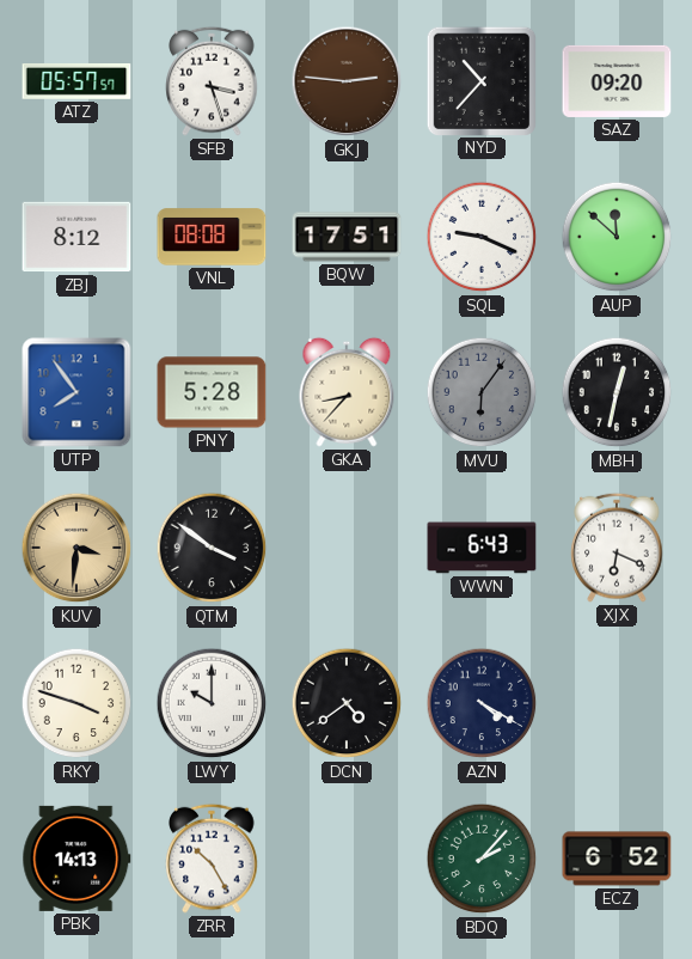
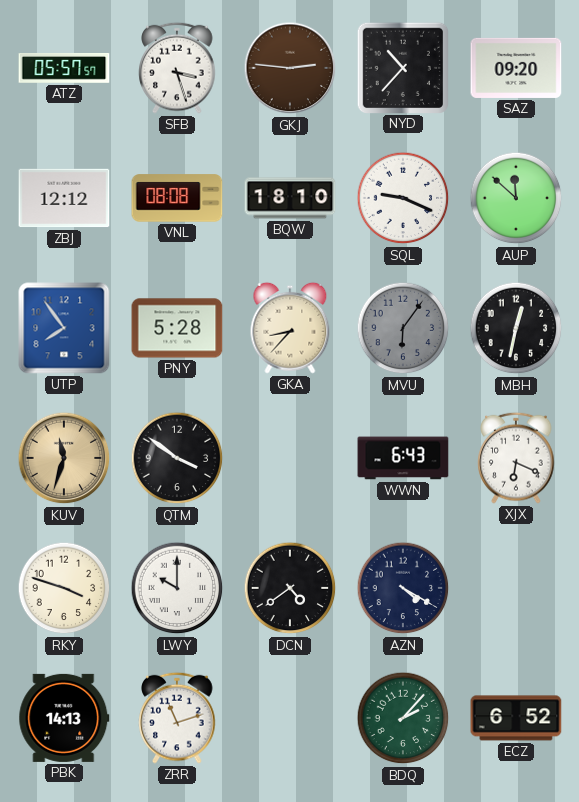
ZBJ: 8:12 -> 12:12 (64, 198)
BQW: 17:51 -> 18:10 (290, 198)
KUV: 3:31 -> 11:33 (64, 458)
ZRR: 10:25 -> 11:12 (177, 718)
